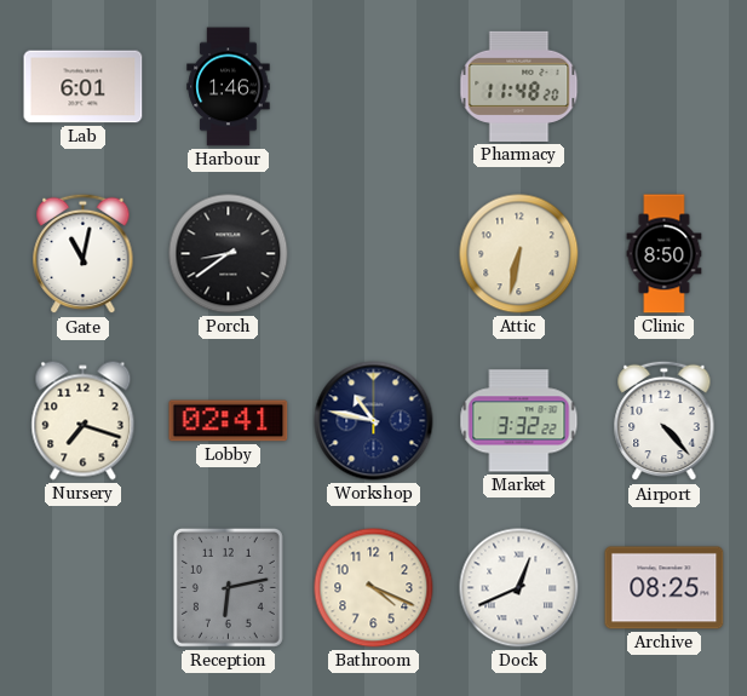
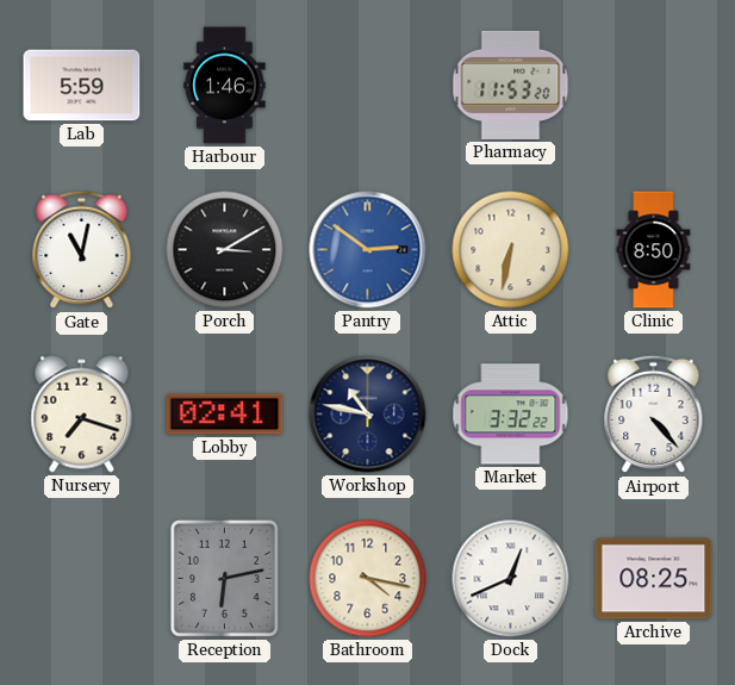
Lab: 6:01 -> 5:59 (82, 86)
Pharmacy: 11:48 -> 11:53 (511, 85)
Porch: 8:39 -> 3:10 (225, 250)
Pantry: none -> 2:51 (368, 250)
Bathroom: 4:19 -> 4:17 (368, 579)
